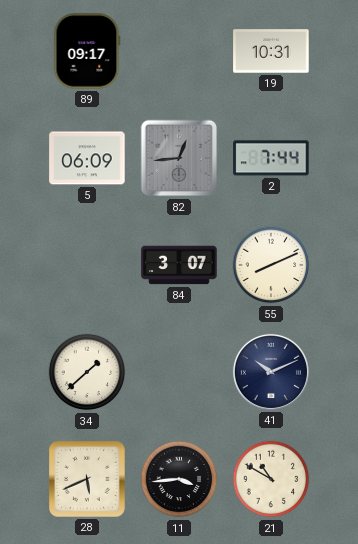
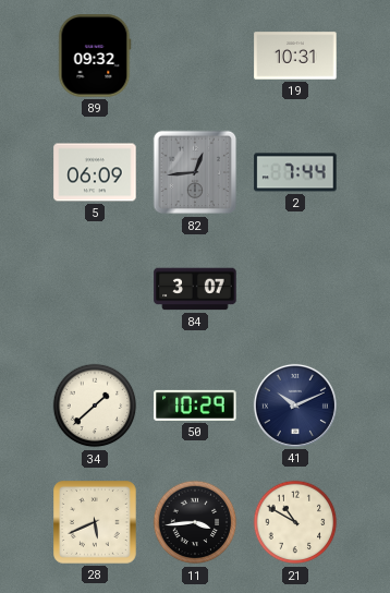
89: 09:17 -> 09:32 (95, 56)
55: 8:11 -> none (271, 265)
50: none -> 10:29 (195, 406)
